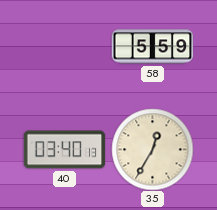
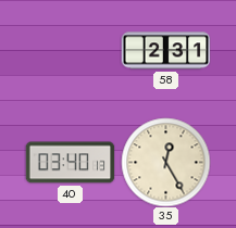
58: 5:59 -> 2:31 (165, 51)
35: 12:35 -> 12:25 (165, 162)
